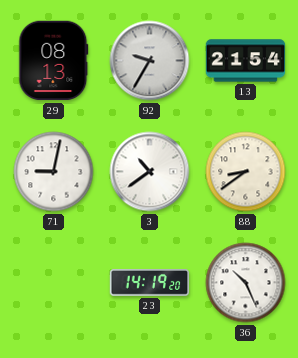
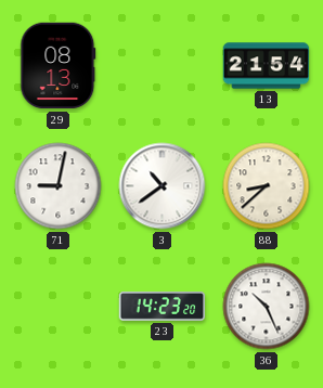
92: 9:35 -> none (150, 61)
88: 8:39 -> 8:38 (267, 186)
23: 14:19 -> 14:23 (163, 307)
